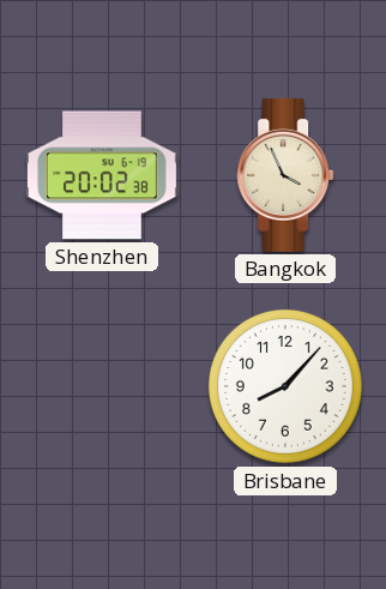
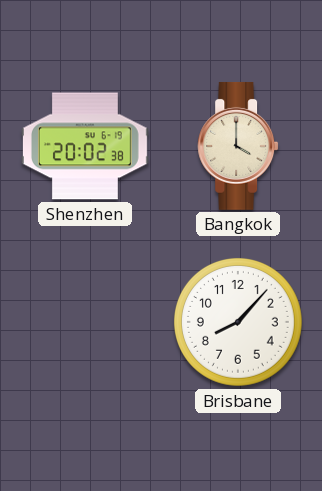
Bangkok: 3:56 -> 4:00 (238, 146)
